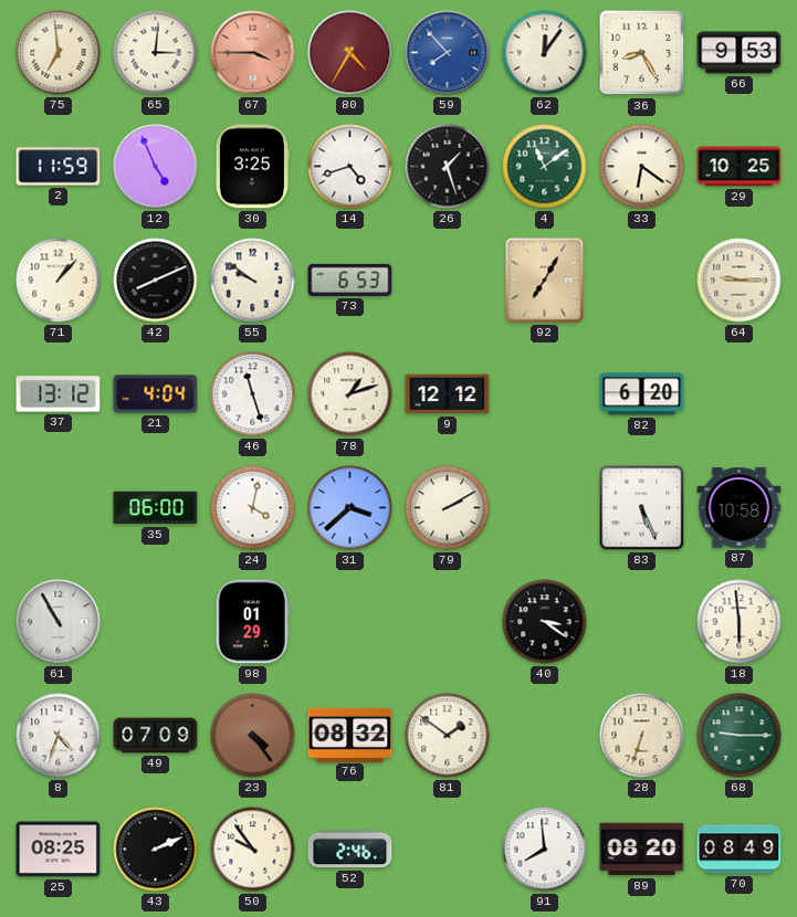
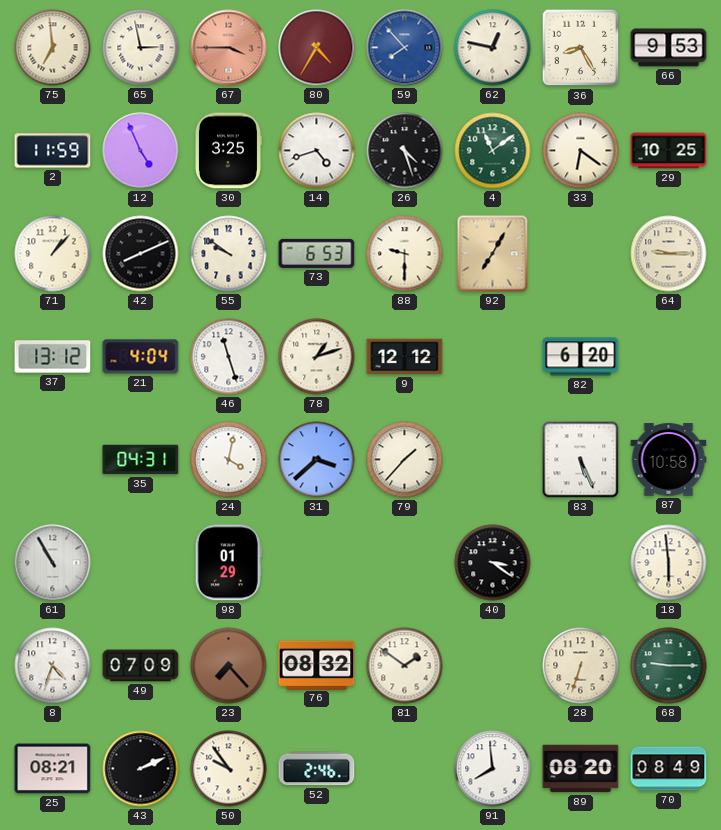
65: 3:01 -> 2:58 (141, 48)
62: 12:06 -> 12:47 (493, 48)
26: 1:27 -> 4:27 (405, 151)
88: none -> 9:30 (405, 254)
35: 06:00 -> 04:31 (141, 460)
79: 2:10 -> 1:37 (405, 460)
23: 4:24 -> 7:23 (229, 666)
25: 08:25 -> 08:21 (53, 769)
